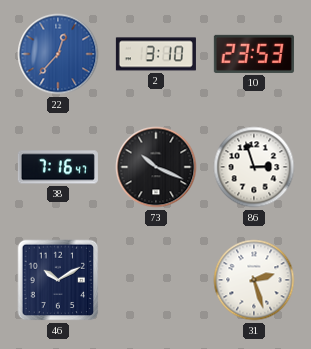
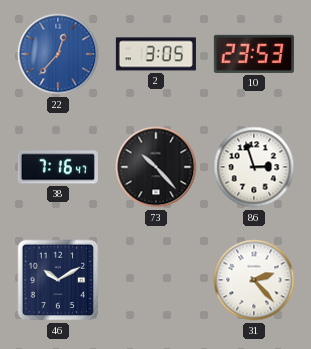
2: 3:10 -> 3:05 (156, 54)
73: 10:19 -> 10:23 (156, 167)
31: 2:27 -> 2:23 (254, 280)
